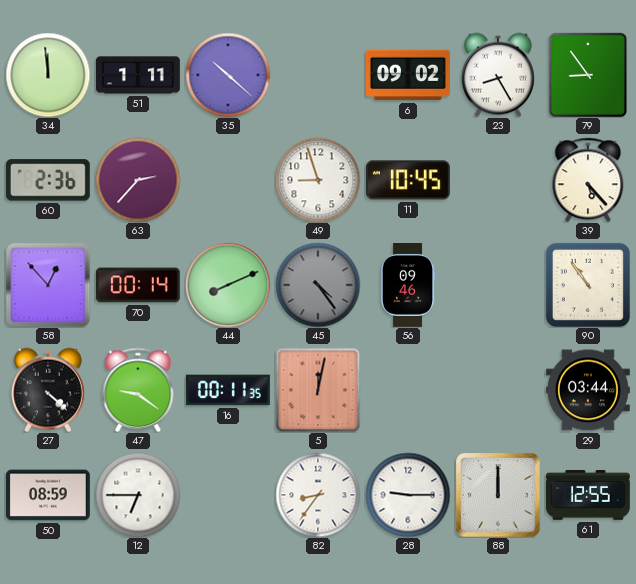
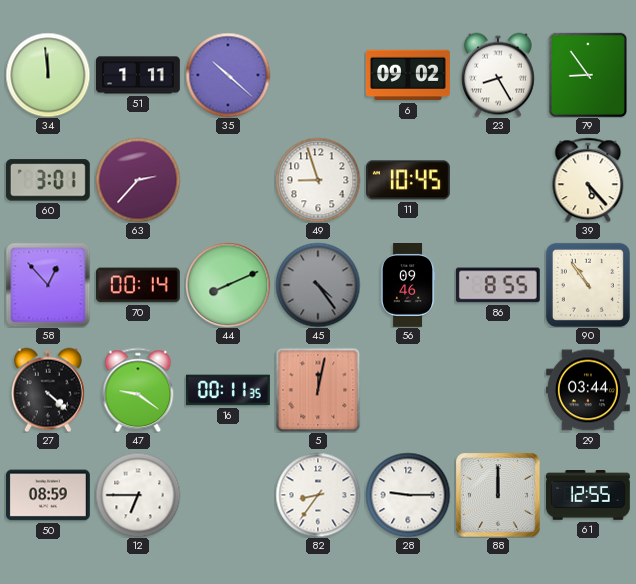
60: 2:36 -> 3:01 (48, 180)
86: none -> 8:55 (498, 285)
